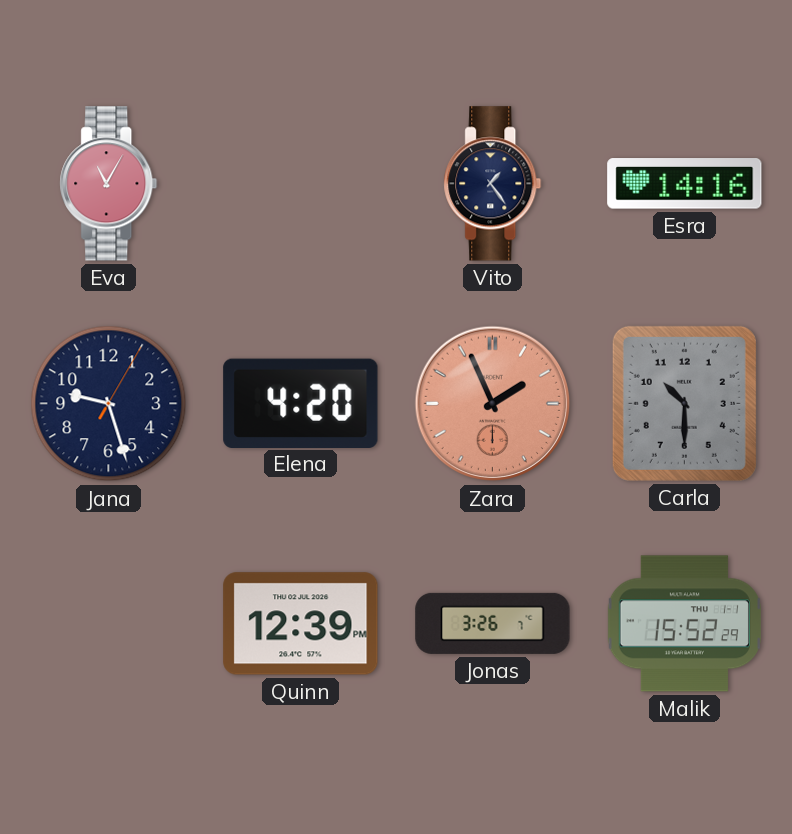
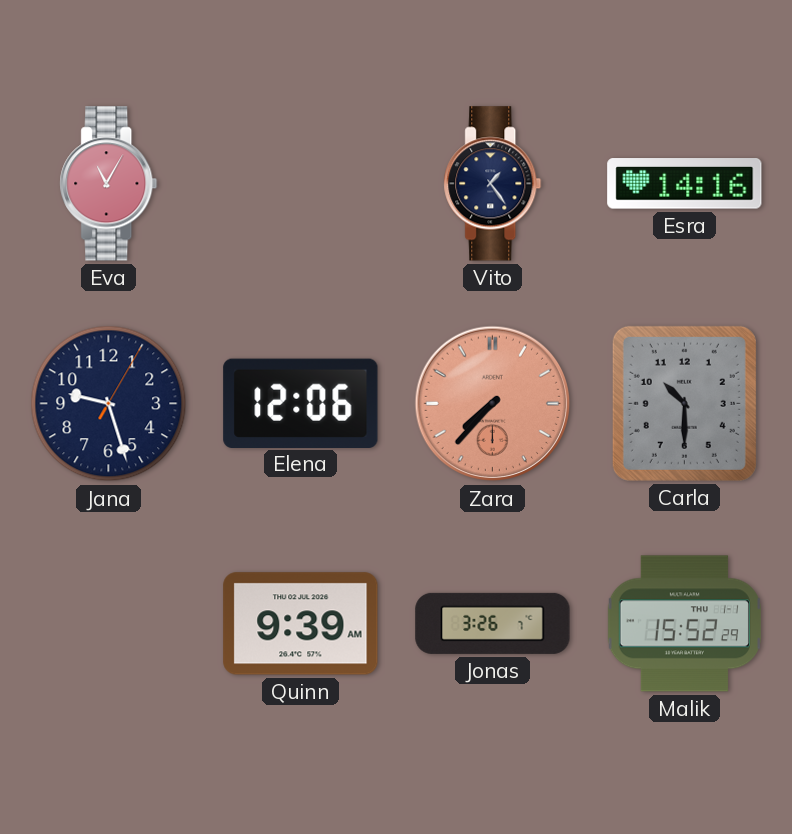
Elena: 4:20 -> 12:06 (301, 403)
Zara: 1:56 -> 7:37 (493, 404)
Quinn: 12:39 -> 9:39 (301, 624)
